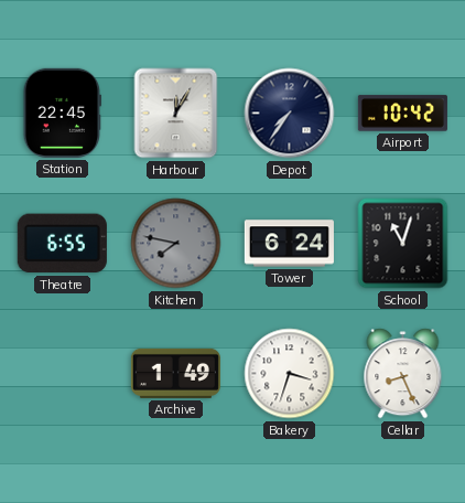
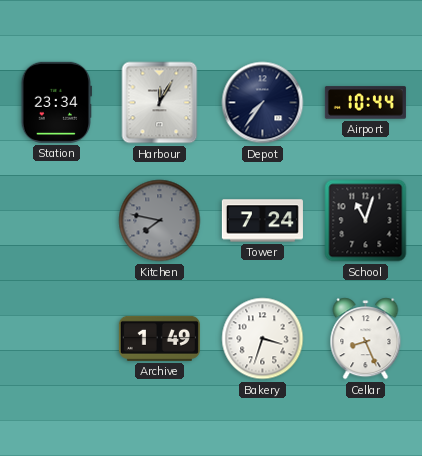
Station: 22:45 -> 23:34 (56, 102)
Airport: 10:42 -> 10:44 (365, 103)
Theatre: 6:55 -> none (62, 244)
Tower: 6:24 -> 7:24 (262, 221)
